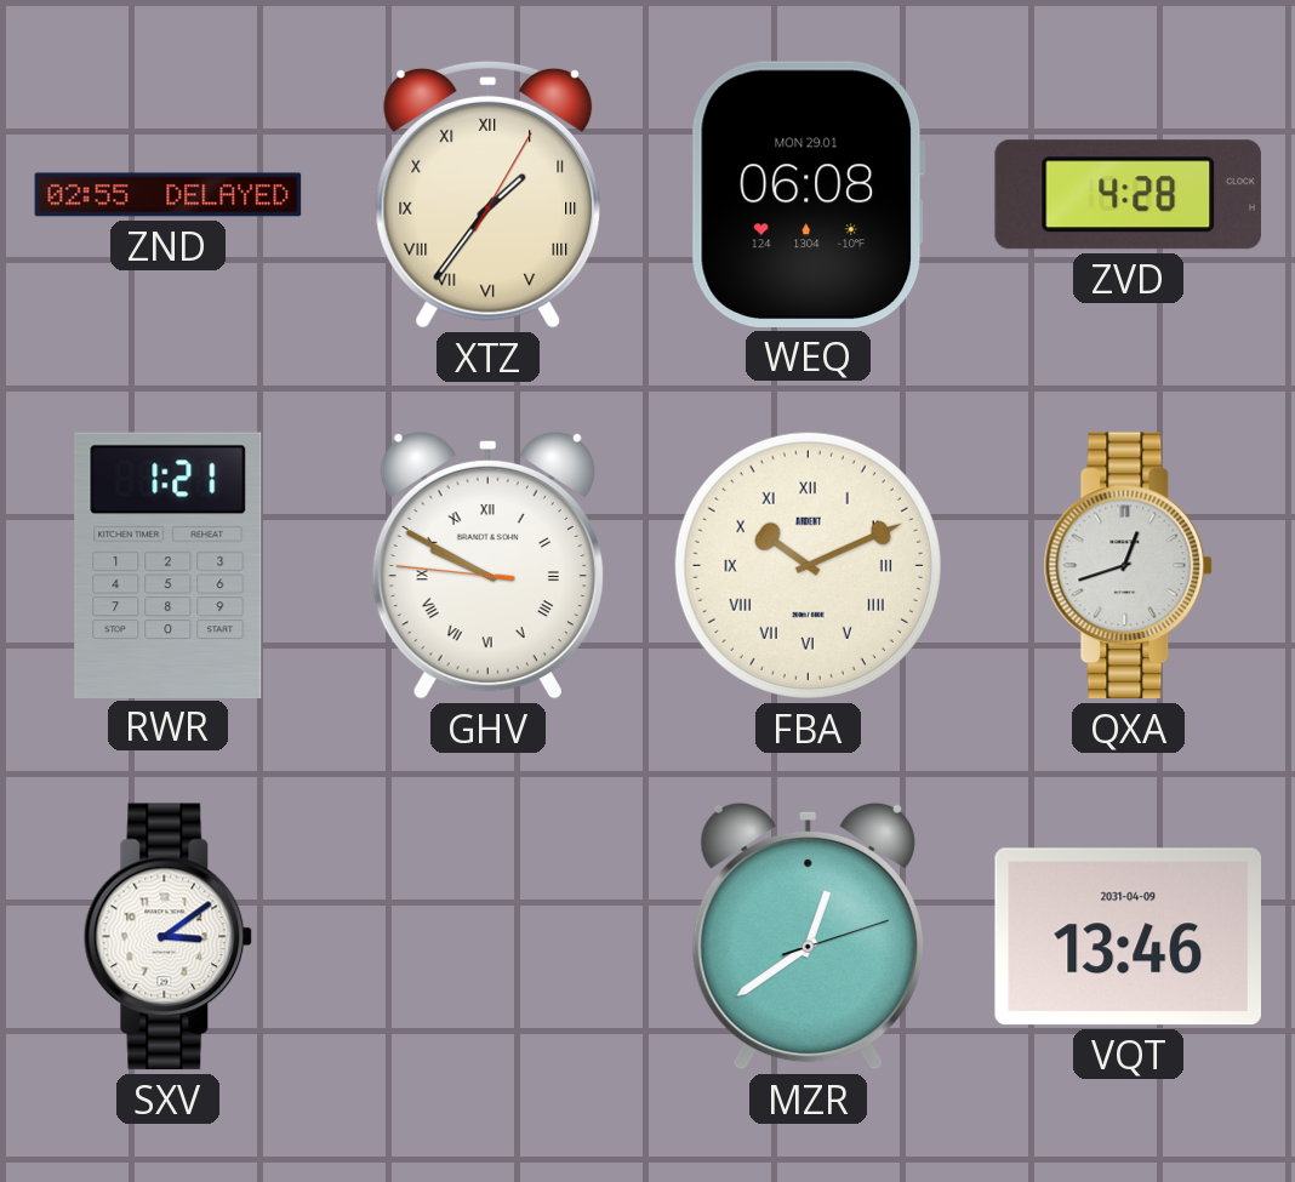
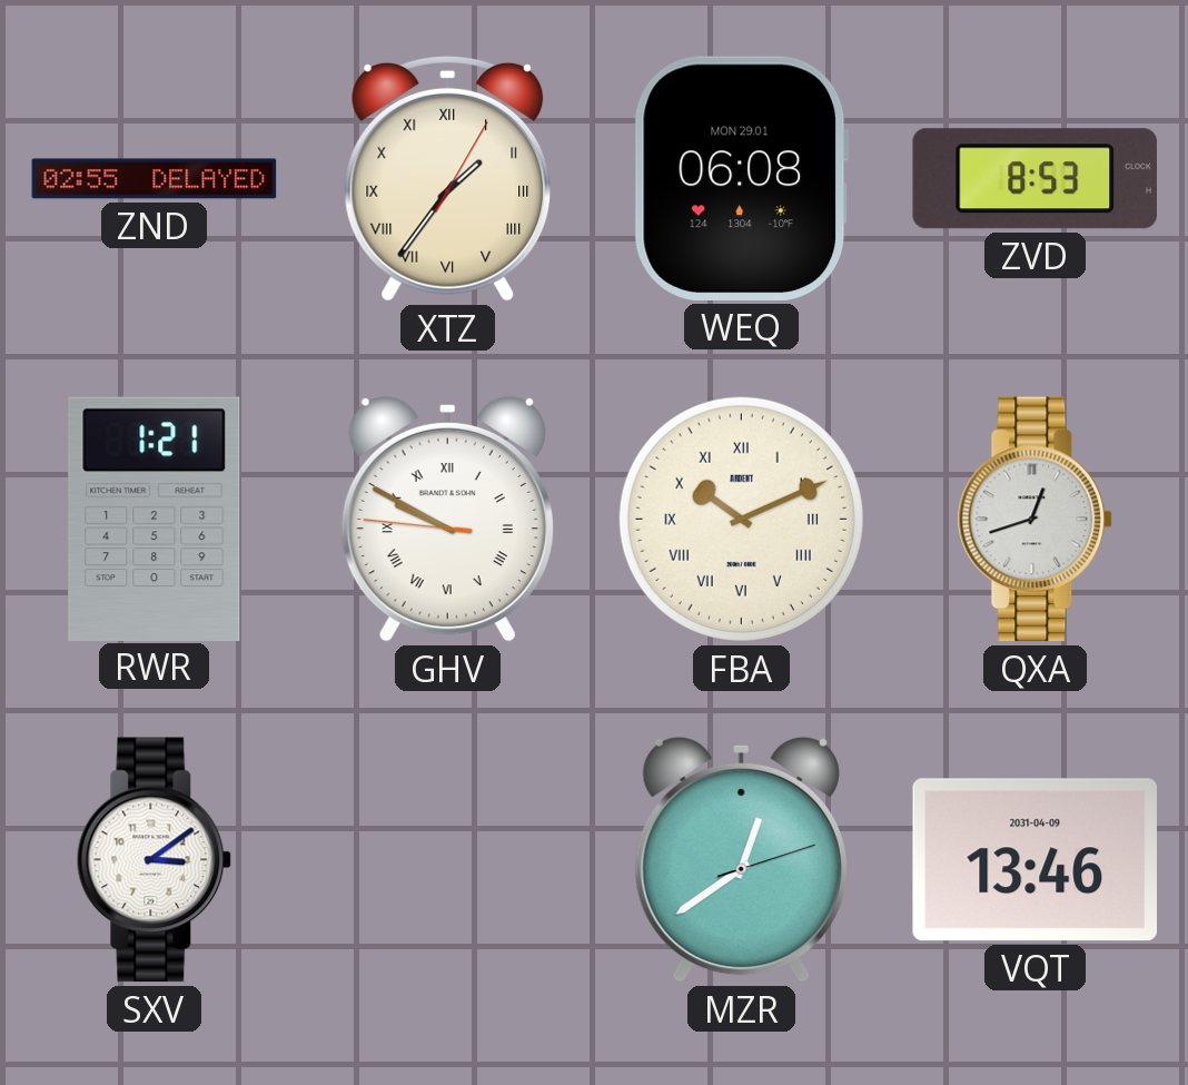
ZVD: 4:28 -> 8:53 (1034, 179)
